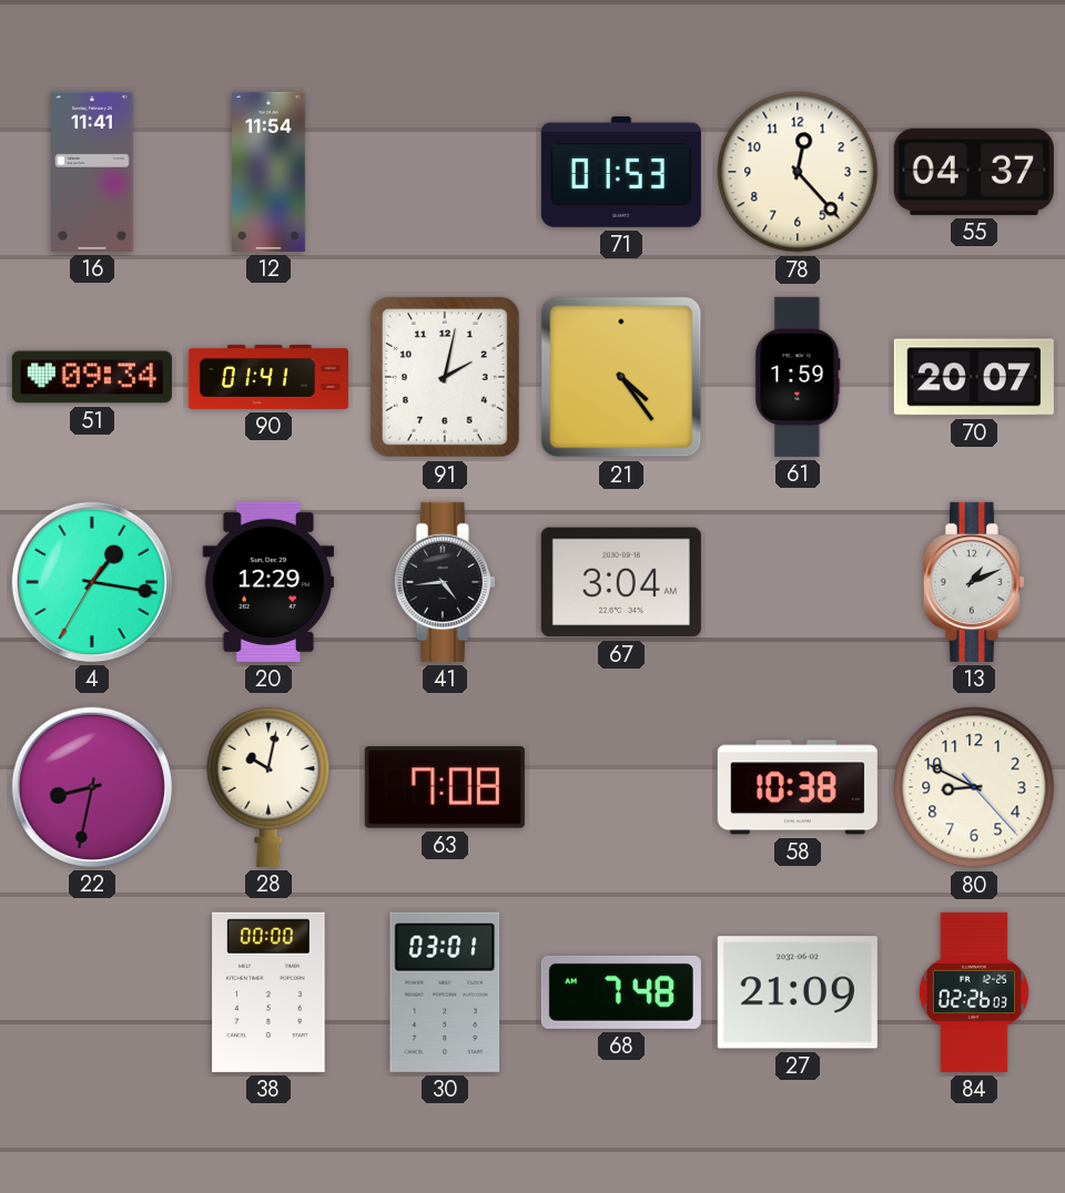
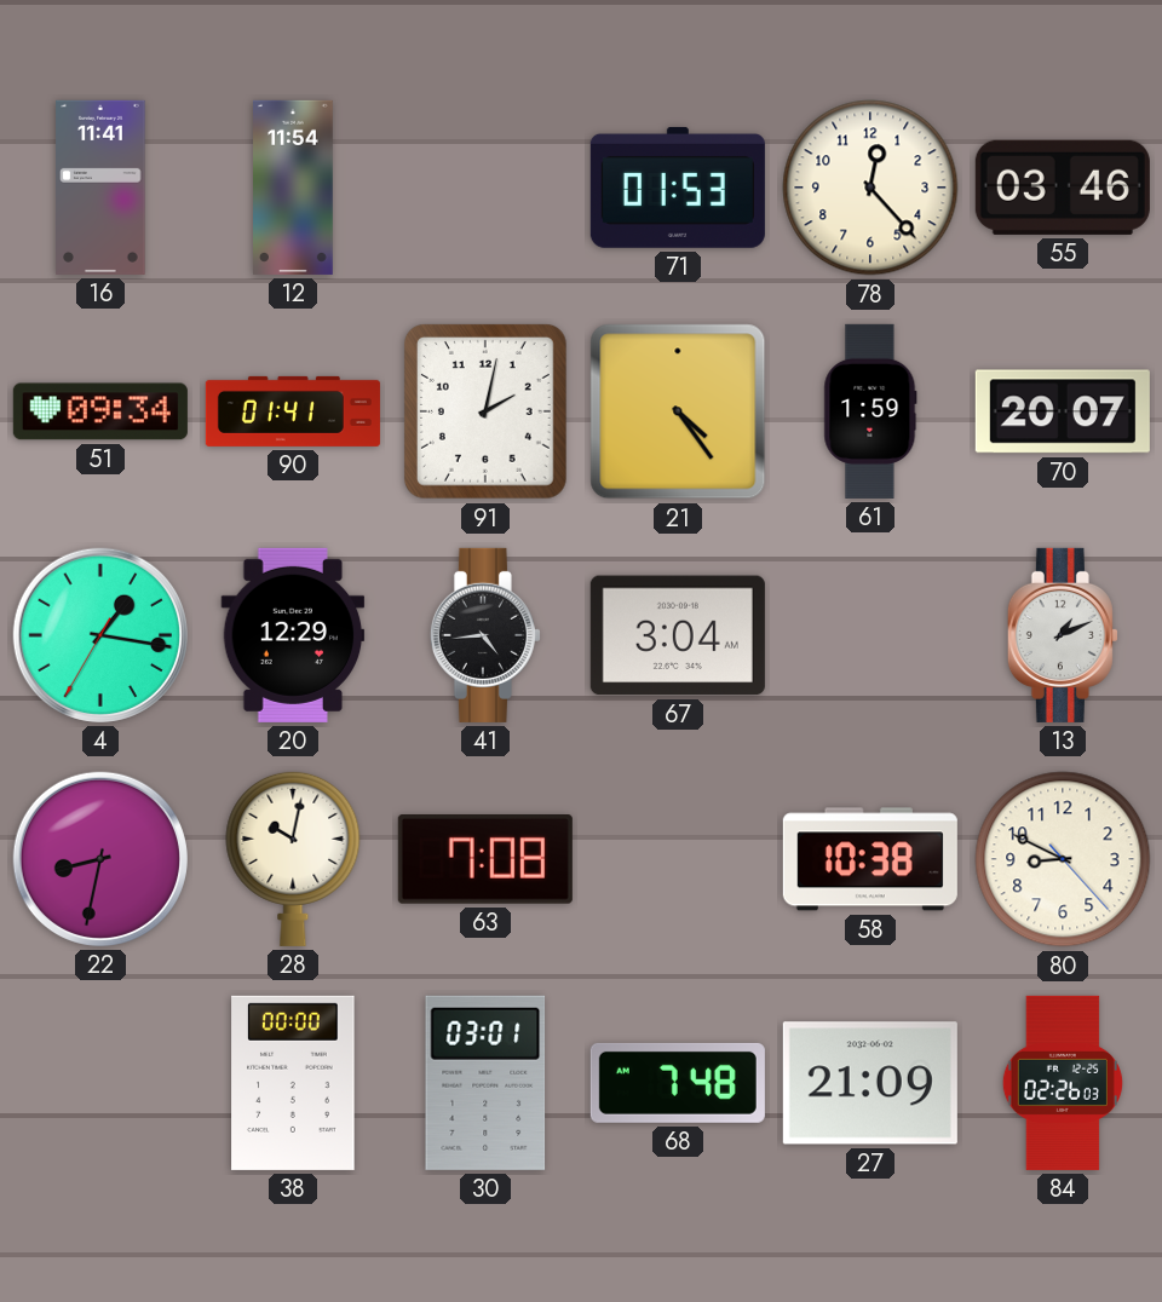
55: 04:37 -> 03:46 (1063, 188)
